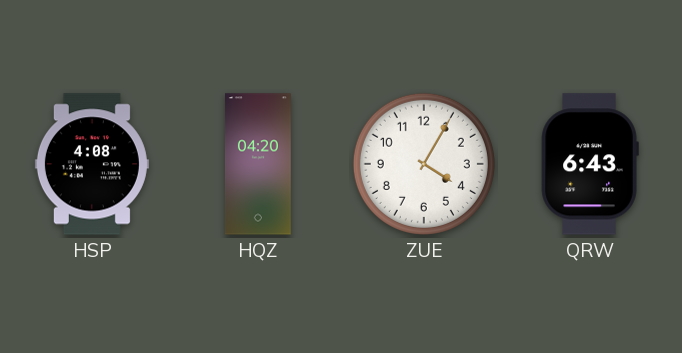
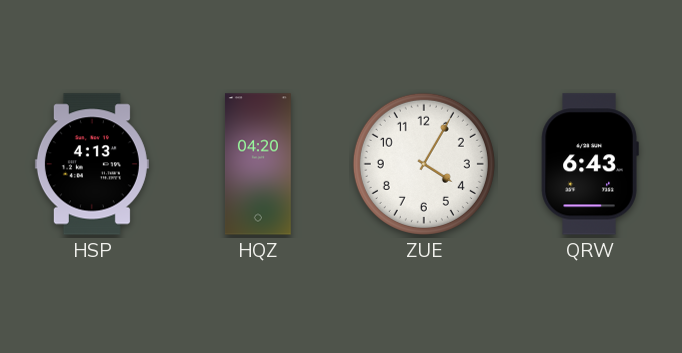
HSP: 4:08 -> 4:13 (92, 164)
